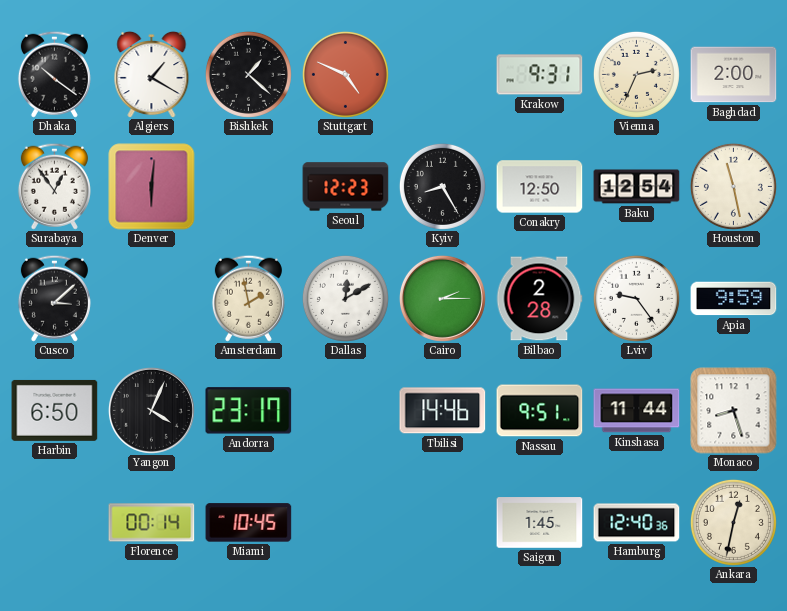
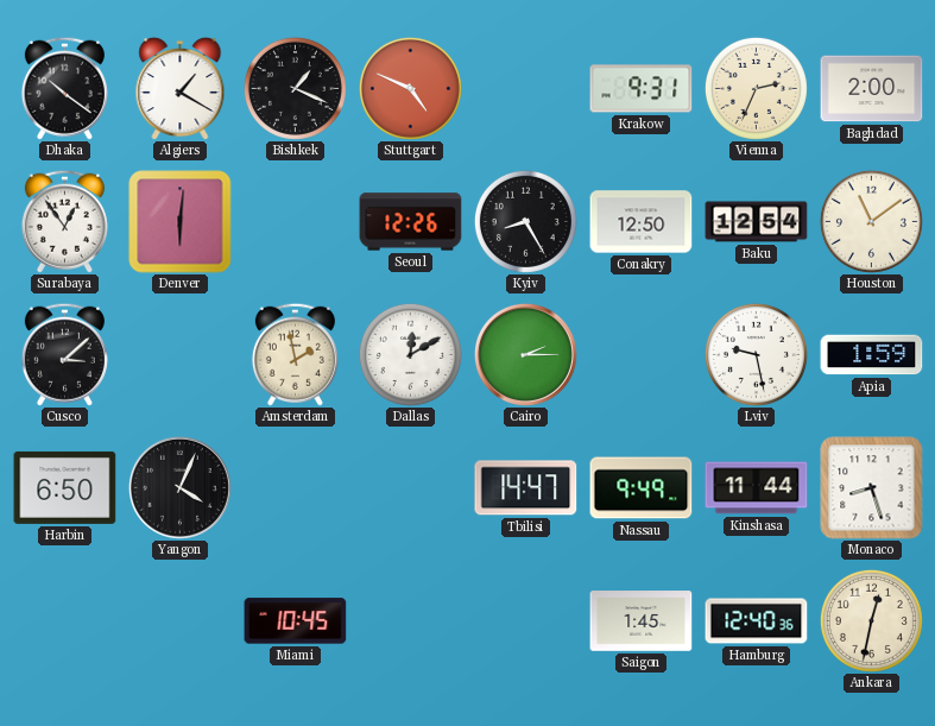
Bishkek: 1:22 -> 1:19 (295, 88)
Seoul: 12:23 -> 12:26 (411, 222)
Houston: 11:28 -> 11:09 (871, 221)
Bilbao: 2:28 -> none (539, 299)
Lviv: 9:24 -> 9:28 (756, 354)
Apia: 9:59 -> 1:59 (872, 355)
Andorra: 23:17 -> none (249, 411)
Tbilisi: 14:46 -> 14:47 (526, 488)
Nassau: 9:51 -> 9:49 (642, 488)
Florence: 00:14 -> none (152, 523)
